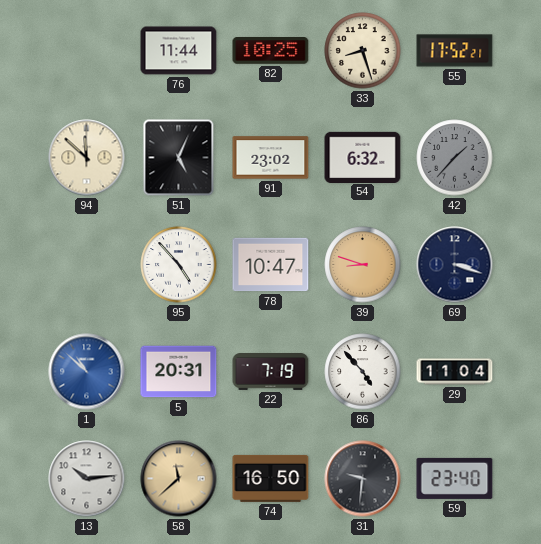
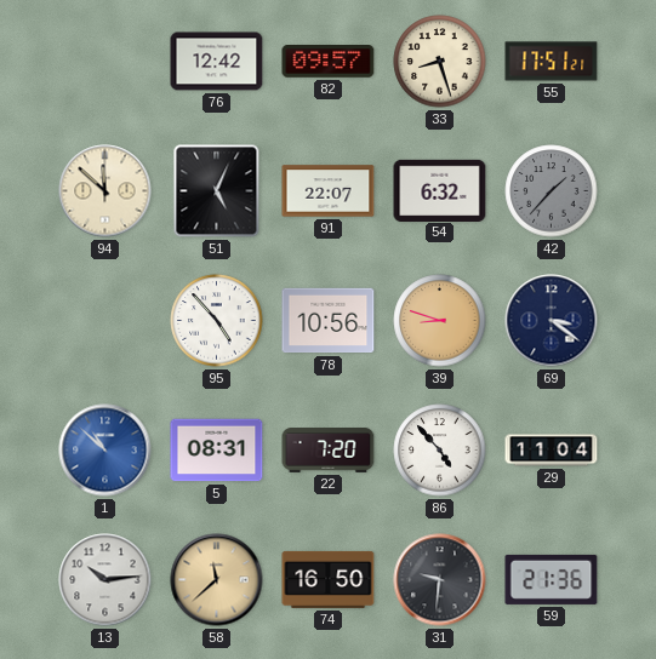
76: 11:44 -> 12:42 (217, 62)
82: 10:25 -> 09:57 (329, 62)
55: 17:52 -> 17:51 (552, 62)
91: 23:02 -> 22:07 (329, 191)
78: 10:47 -> 10:56 (329, 321)
69: 3:18 -> 3:21 (552, 321)
5: 20:31 -> 08:31 (217, 451)
22: 7:19 -> 7:20 (329, 451)
59: 23:40 -> 21:36 (552, 579)
